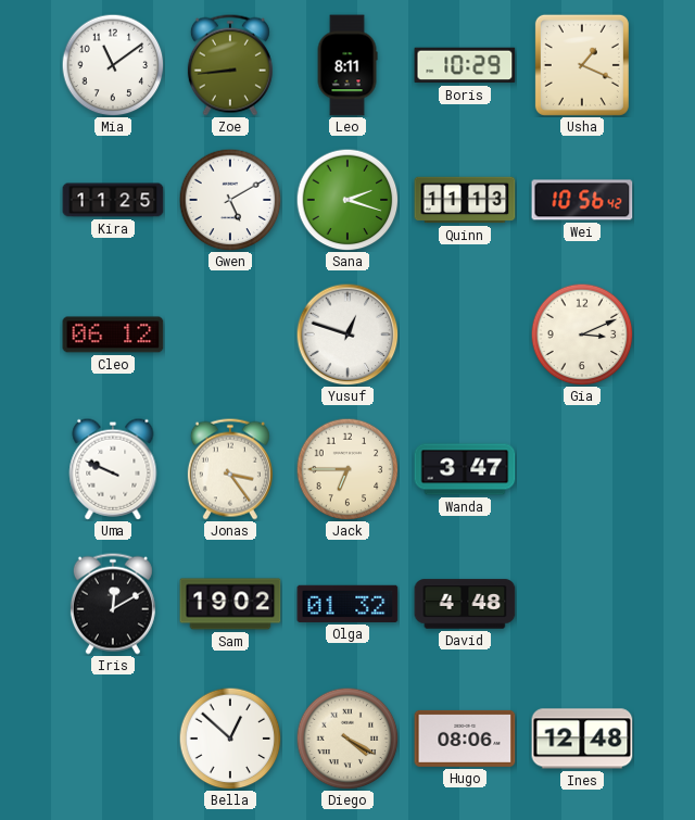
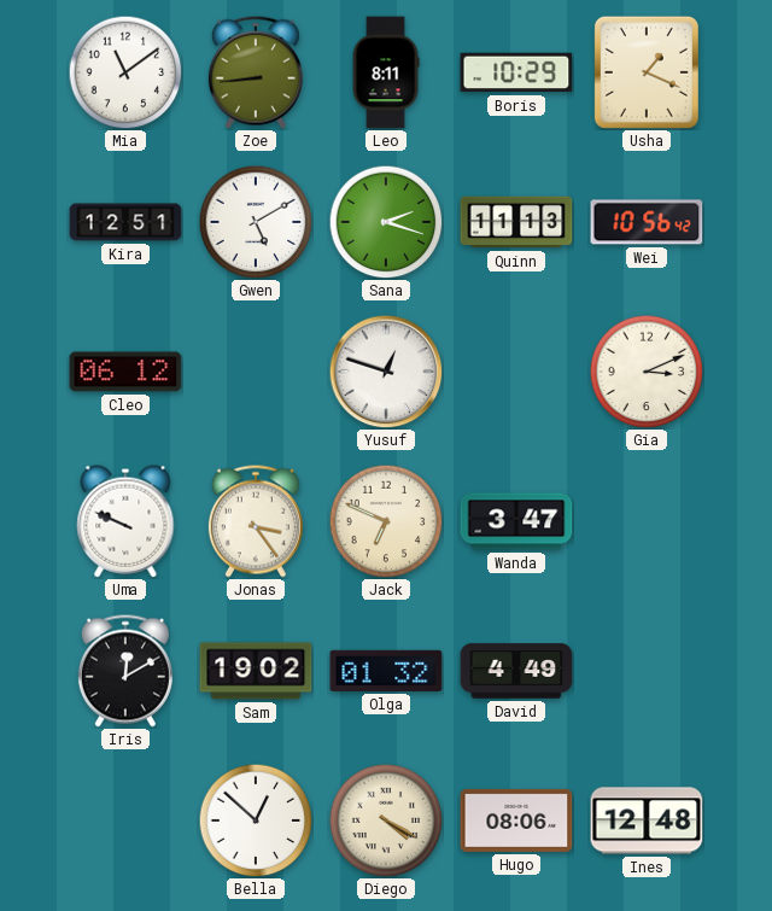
Kira: 11:25 -> 12:51 (125, 222)
Jack: 6:45 -> 6:49 (386, 521)
David: 4:48 -> 4:49 (516, 671)
